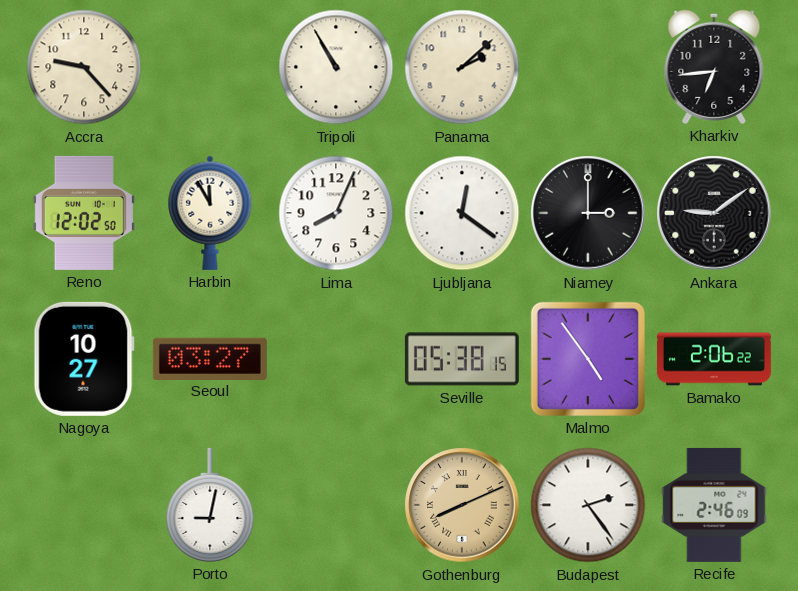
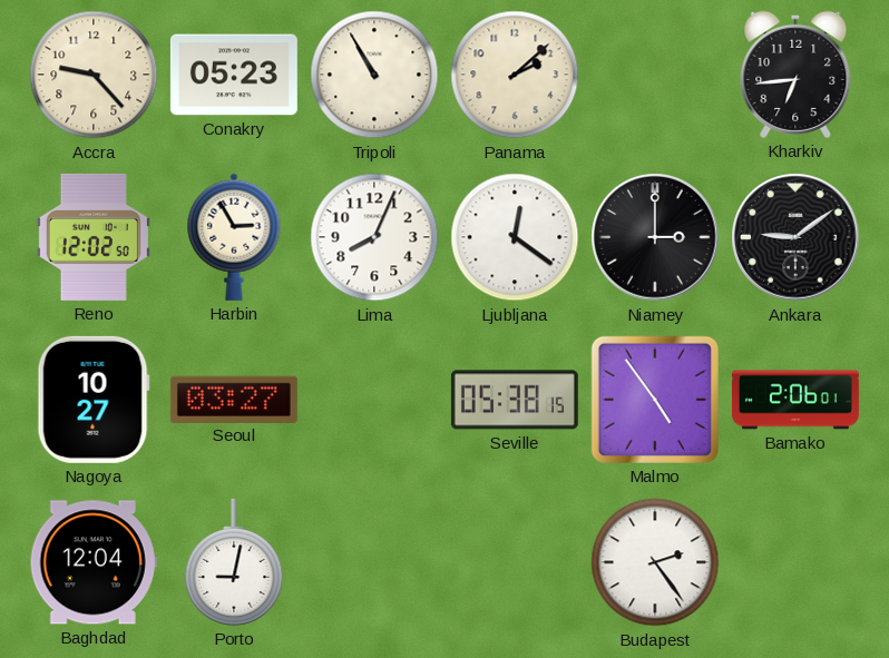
Conakry: none -> 05:23 (234, 75)
Harbin: 11:55 -> 2:55 (234, 237)
Bamako: 2:06:22 -> 2:06:01 (795, 400)
Baghdad: none -> 12:04 (94, 562)
Gothenburg: 8:11 -> none (462, 505)
Recife: 2:46 -> none (714, 505)
